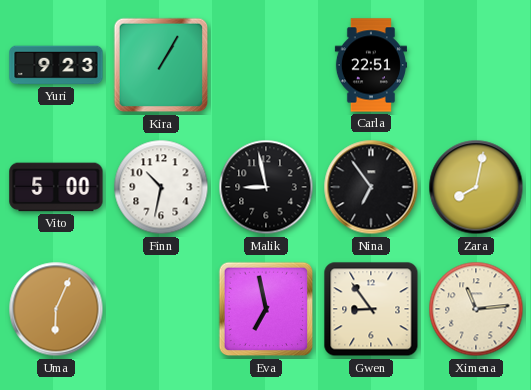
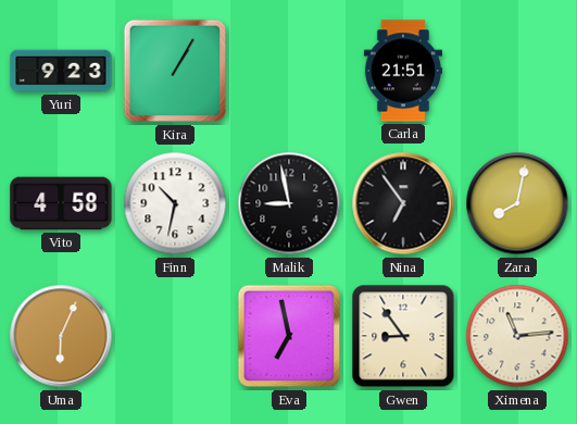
Carla: 22:51 -> 21:51 (403, 71)
Vito: 5:00 -> 4:58 (61, 203)
